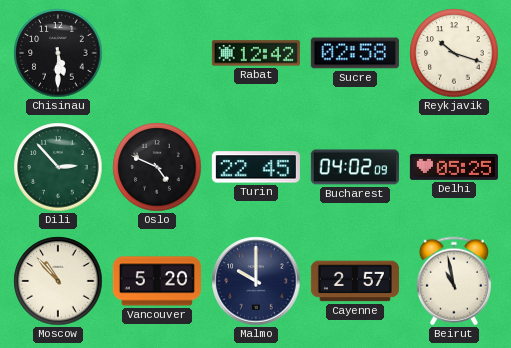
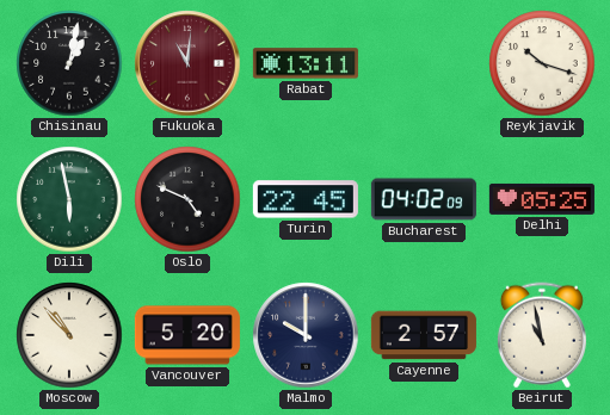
Chisinau: 5:30 -> 1:02 (69, 63)
Fukuoka: none -> 11:01 (187, 63)
Rabat: 12:42 -> 13:11 (306, 63)
Sucre: 02:58 -> none (355, 53)
Dili: 2:53 -> 5:58 (69, 199)
